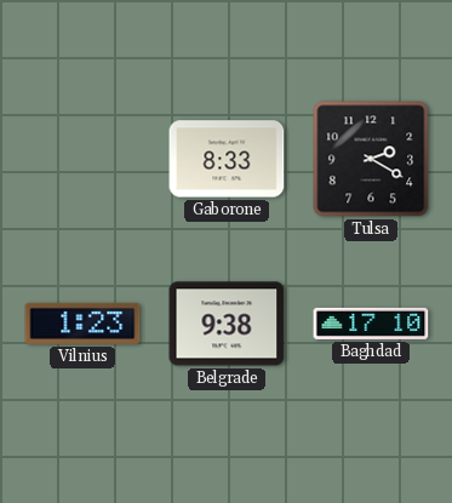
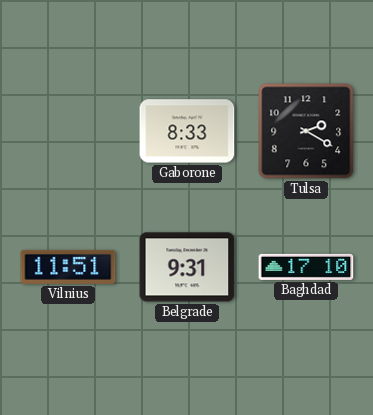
Vilnius: 1:23 -> 11:51 (68, 267)
Belgrade: 9:38 -> 9:31 (187, 267)
